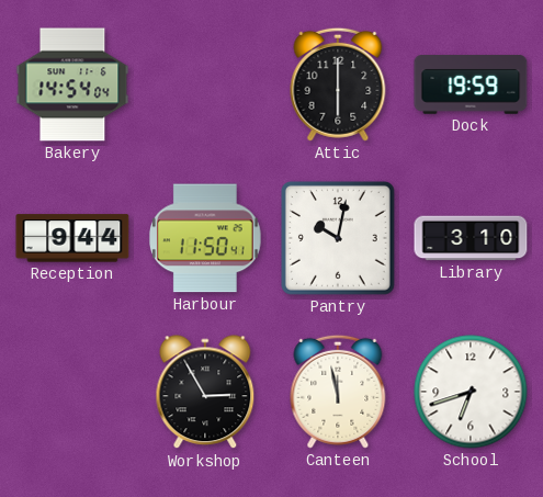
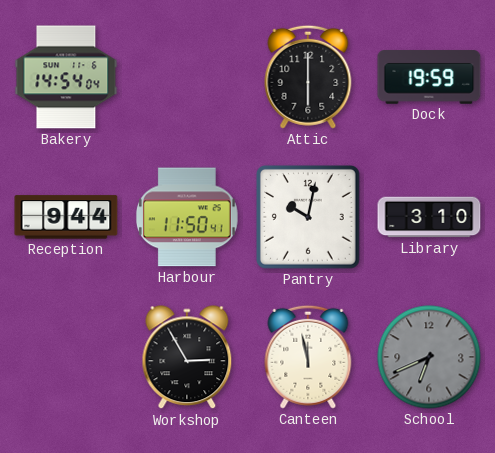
School: 6:42 -> 6:41 (429, 357)
School dial: white -> grey (429, 357)
